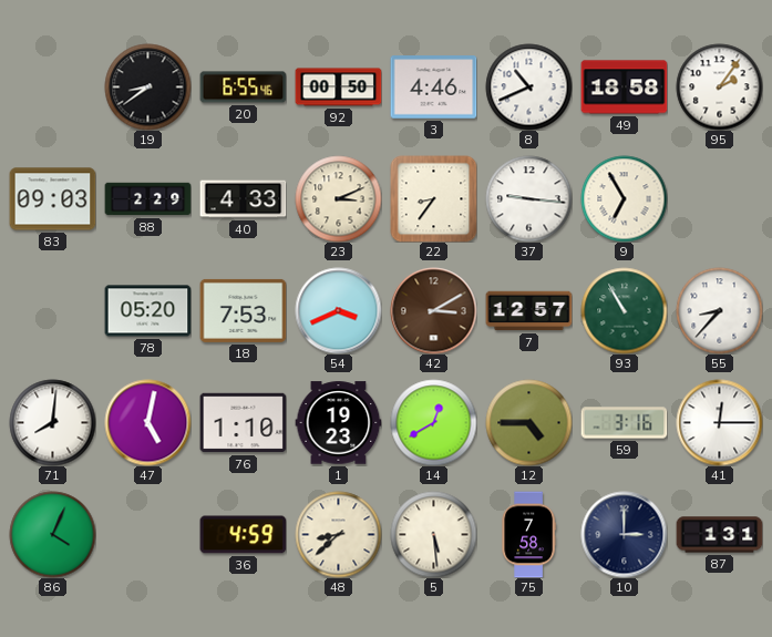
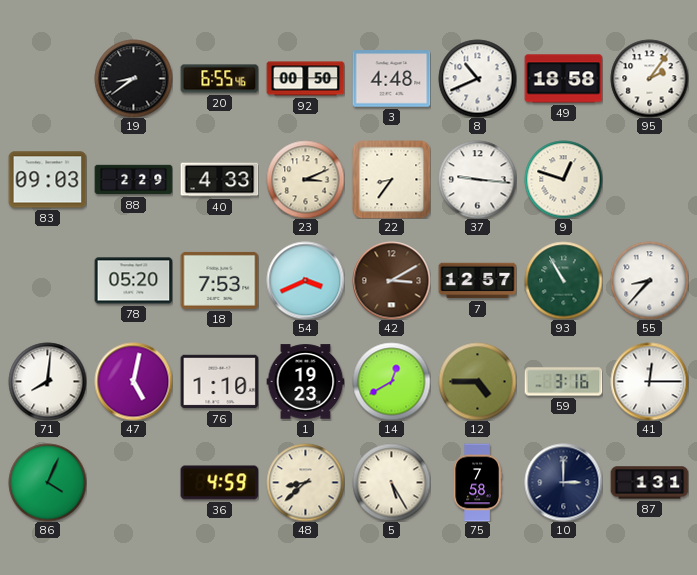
3: 4:46 -> 4:48 (391, 79)
9: 6:55 -> 12:48 (563, 179)
5: 5:29 -> 5:25 (391, 482)
